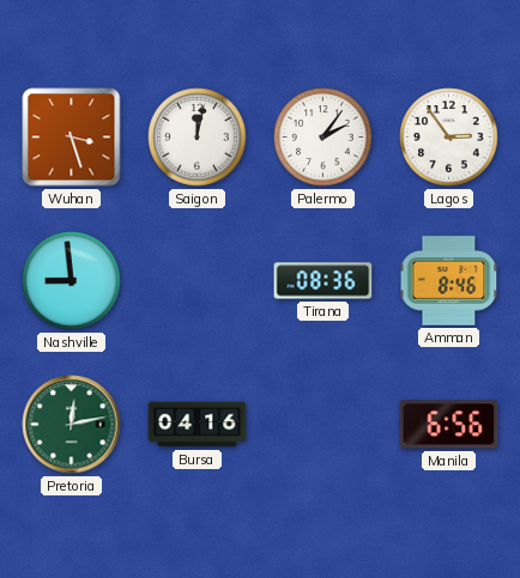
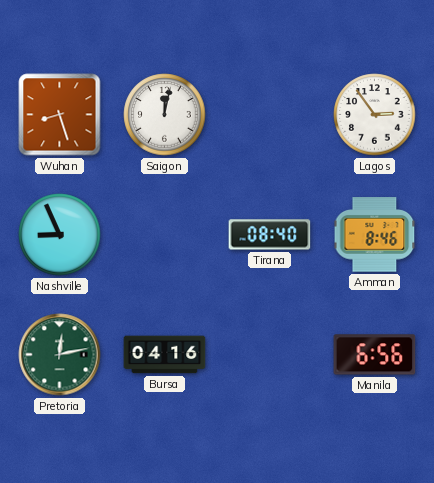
Wuhan: 3:27 -> 8:27 (60, 115)
Palermo: 2:06 -> none (324, 138)
Nashville: 8:59 -> 8:56 (60, 235)
Tirana: 08:36 -> 08:40 (270, 235)
